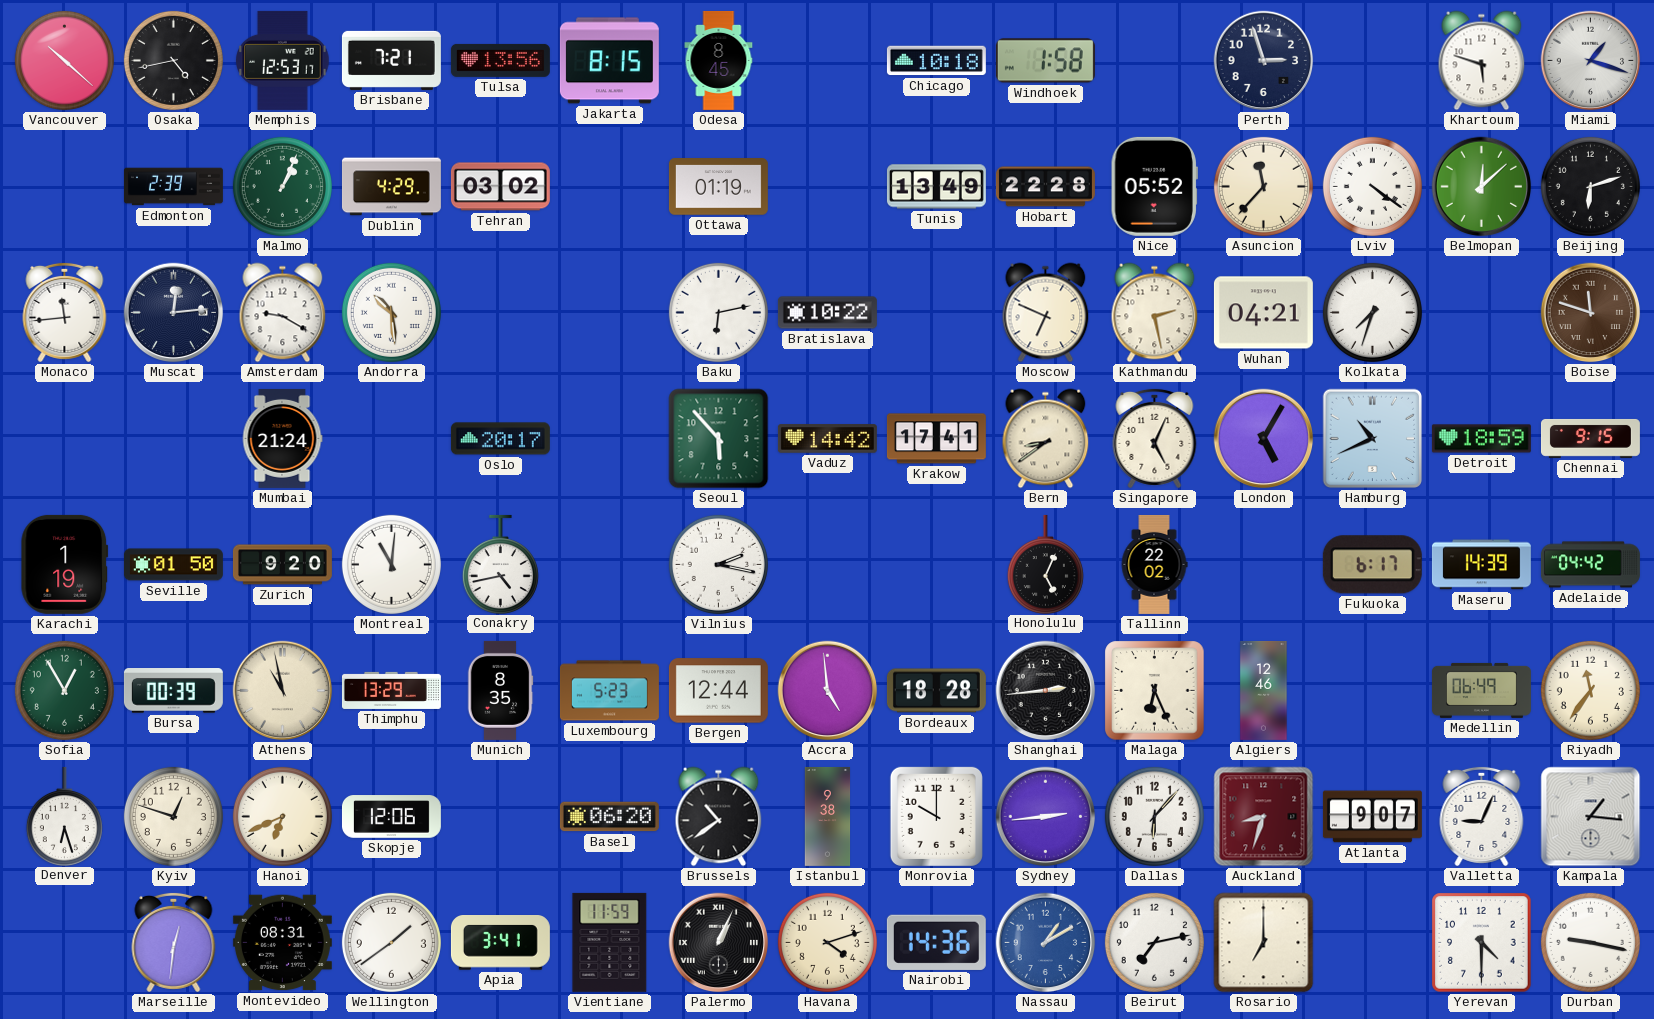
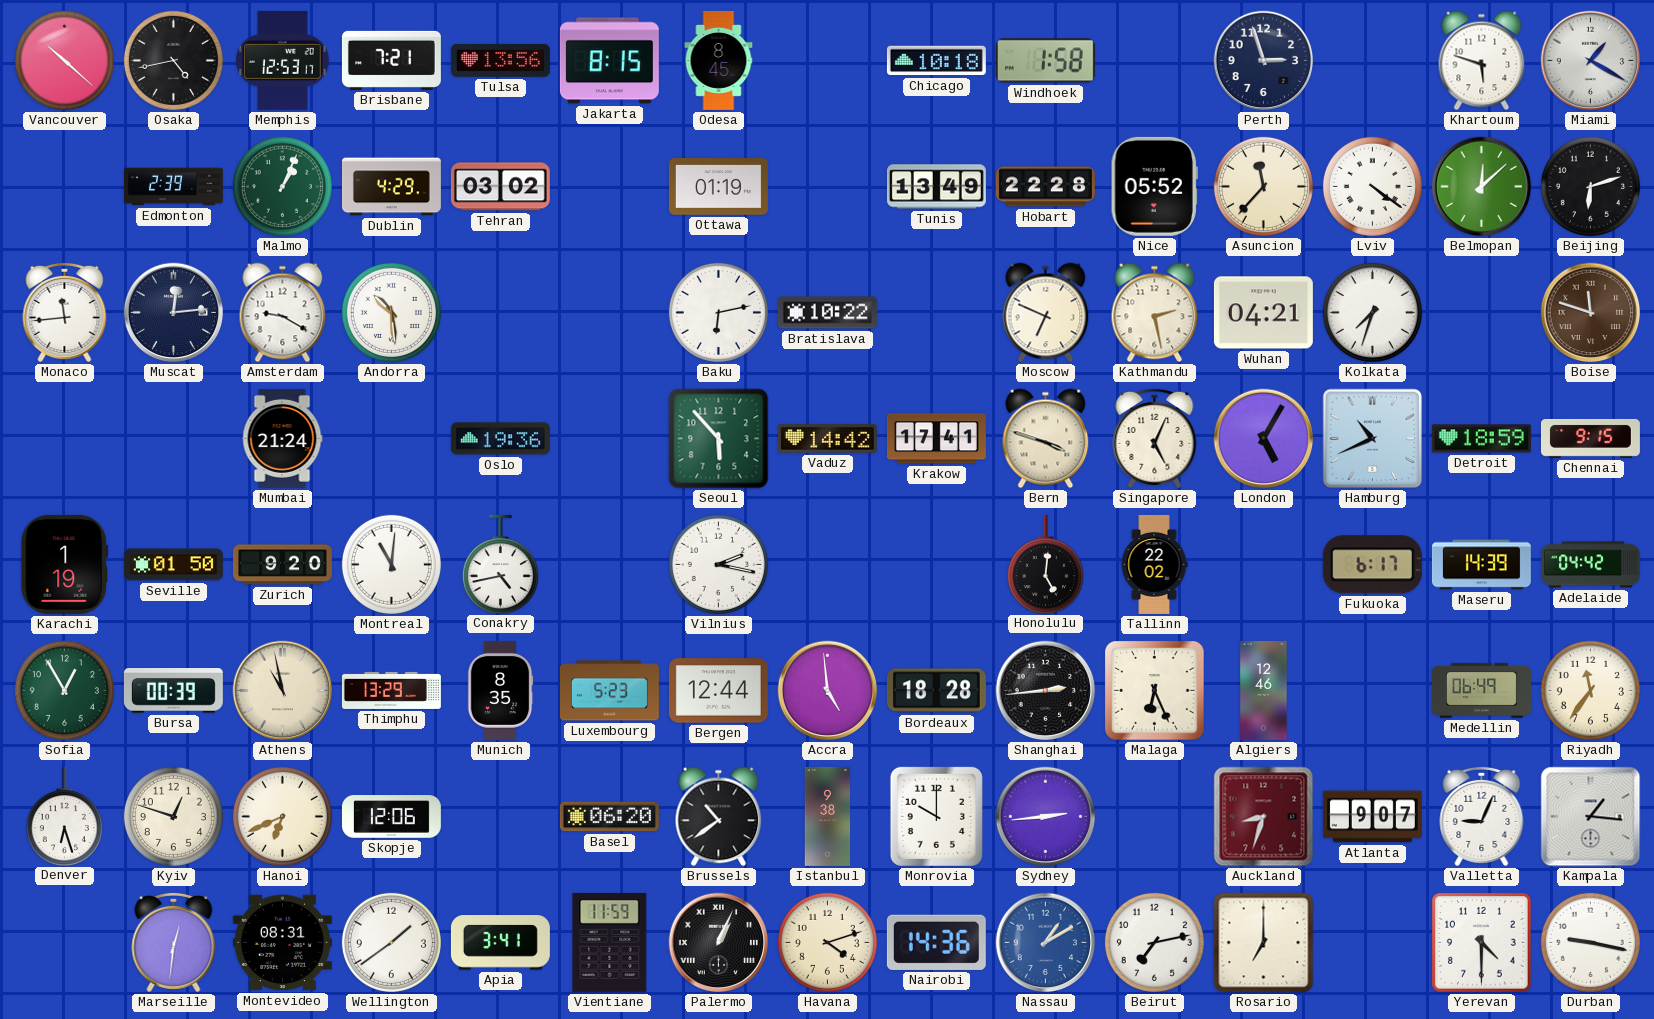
Miami: 1:18 -> 1:20 (1591, 61)
Oslo: 20:17 -> 19:36 (500, 439)
Bern: 8:39 -> 3:48 (1046, 439)
Honolulu: 5:04 -> 5:01 (1045, 564)
Dallas: 6:07 -> none (1154, 816)
